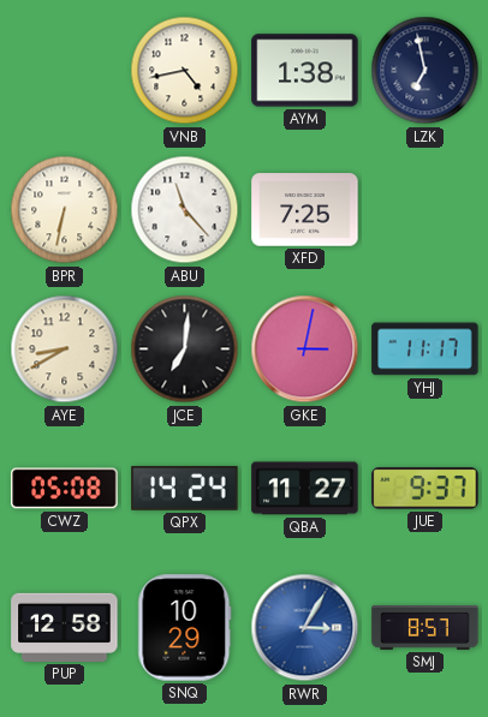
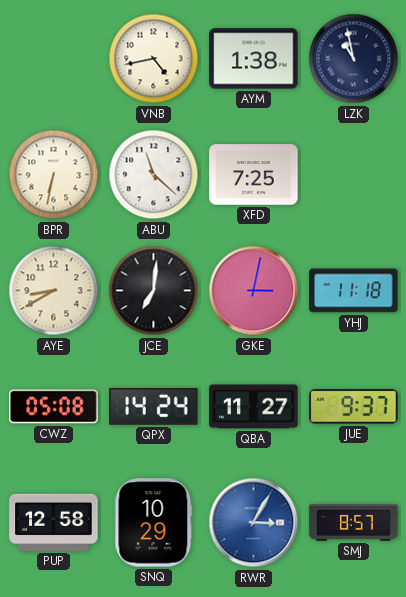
LZK: 6:58 -> 10:58 (354, 59)
ABU: 11:23 -> 11:22 (154, 175)
YHJ: 11:17 -> 11:18 (354, 291)
